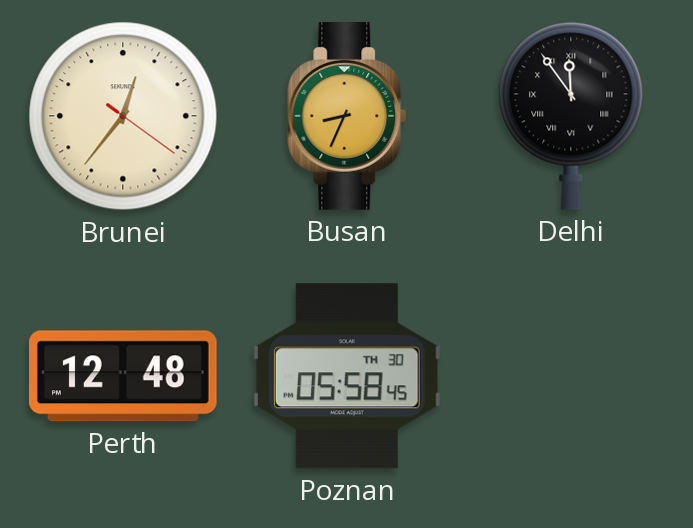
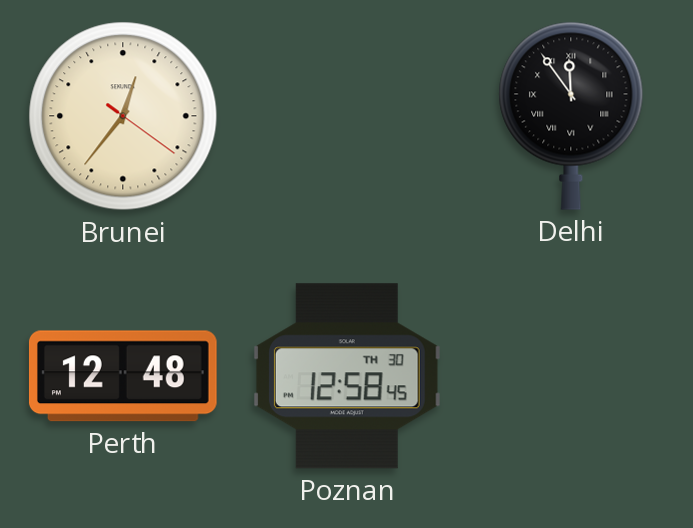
Busan: 8:34 -> none (347, 117)
Poznan: 05:58 -> 12:58 (347, 376)
